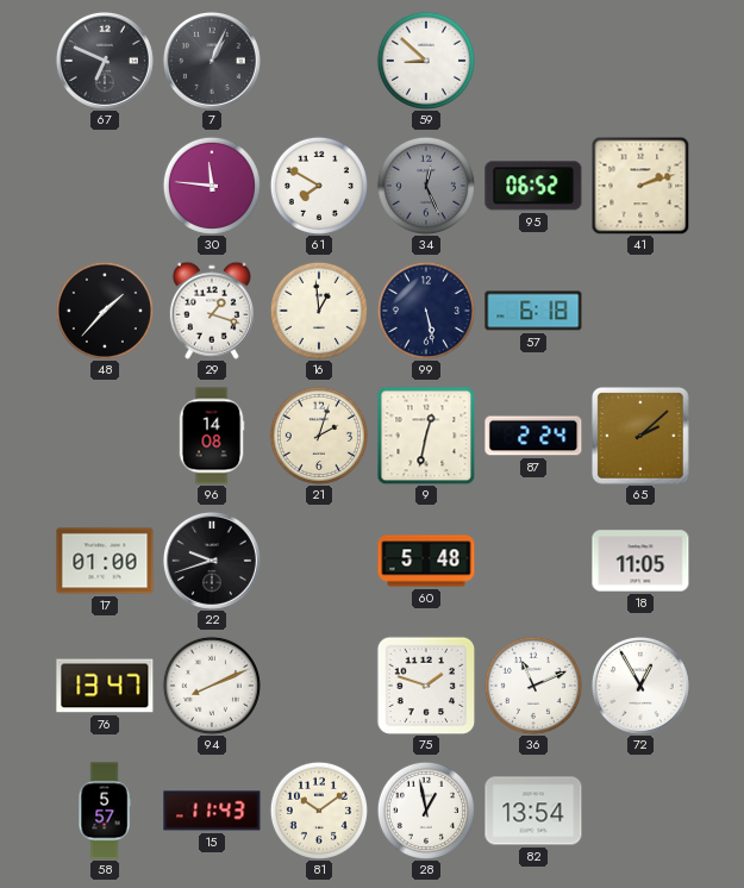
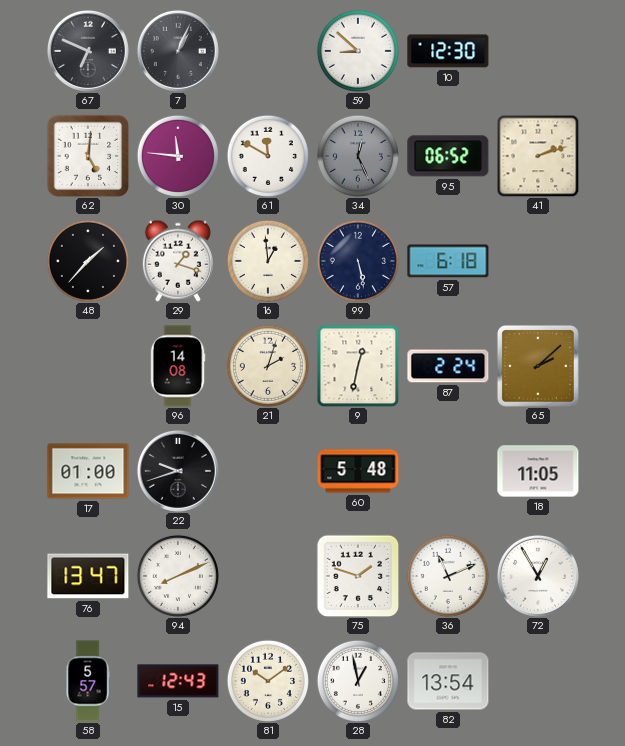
10: none -> 12:30 (448, 51)
62: none -> 5:01 (88, 156)
61: 7:50 -> 11:50 (268, 156)
15: 11:43 -> 12:43 (178, 681)
